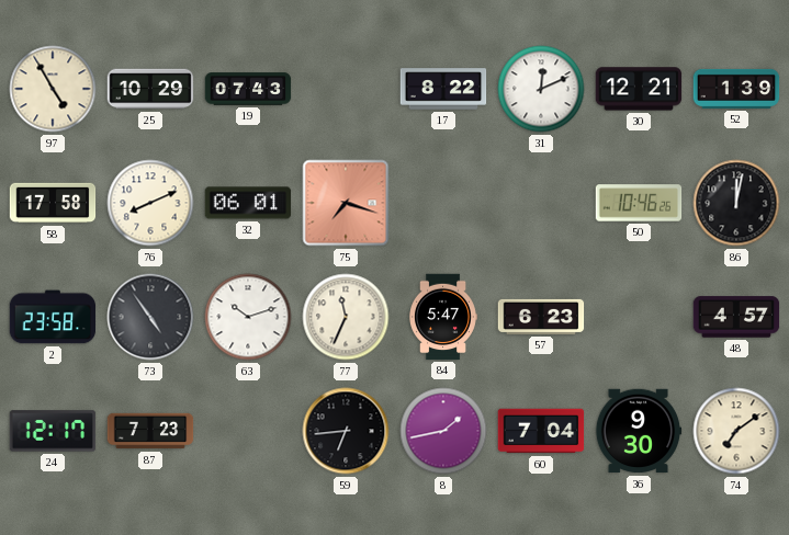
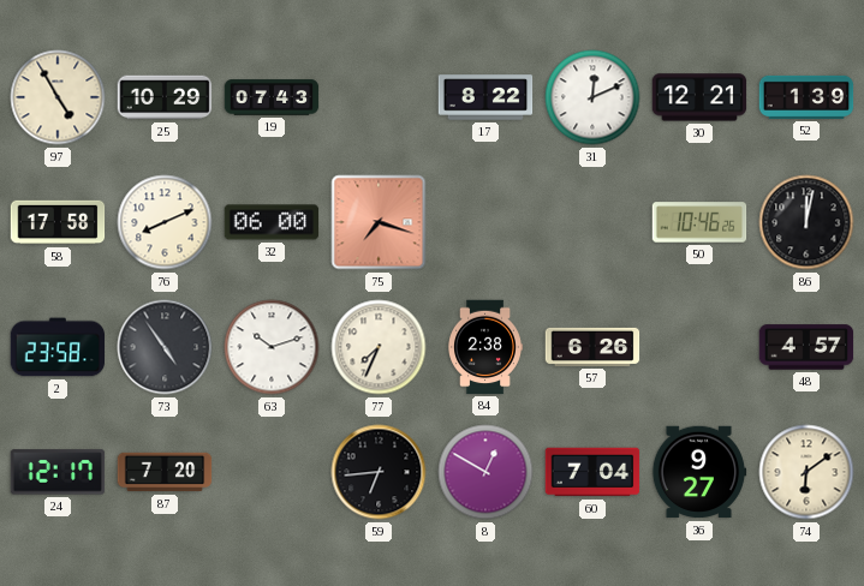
32: 06:01 -> 06:00 (272, 222)
77: 11:34 -> 7:34 (379, 347)
84: 5:47 -> 2:38 (485, 347)
57: 6:23 -> 6:26 (592, 347)
87: 7:23 -> 7:20 (165, 472)
8: 1:43 -> 12:50 (485, 472)
36: 9:30 -> 9:27 (699, 472)
74: 7:09 -> 6:09 (806, 472)
